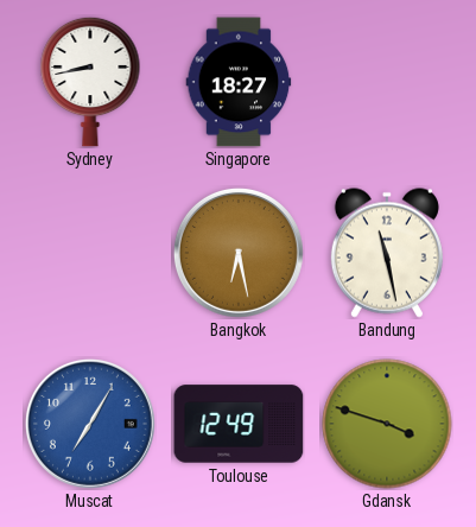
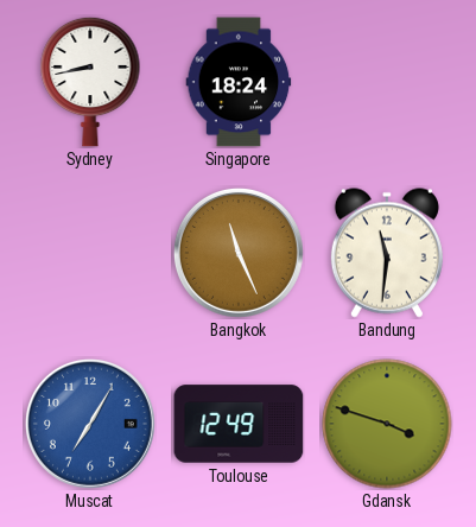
Singapore: 18:27 -> 18:24 (239, 82)
Bangkok: 6:28 -> 11:26 (239, 253)
Bandung: 11:28 -> 11:31 (387, 253)
